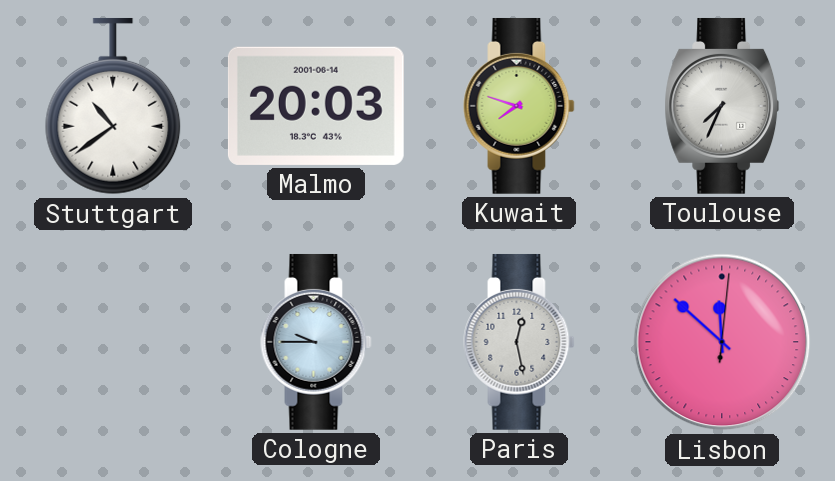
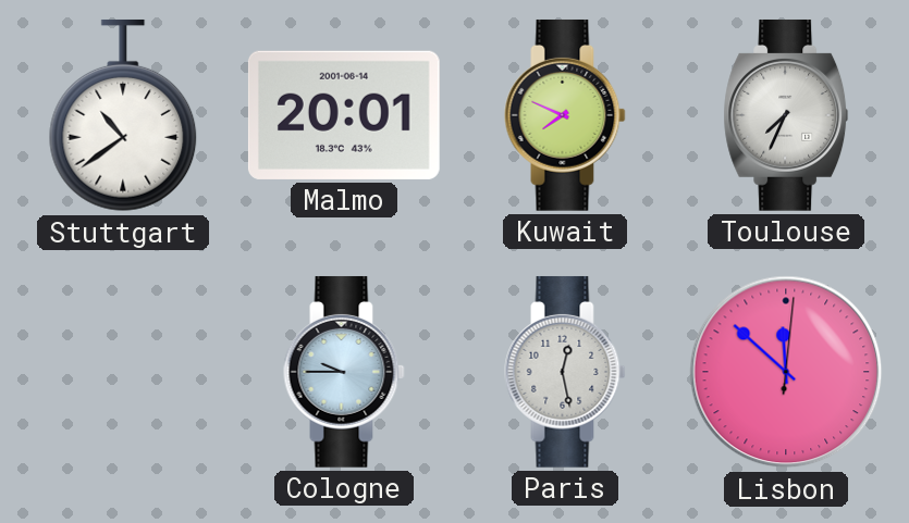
Malmo: 20:03 -> 20:01 (344, 115)
Kuwait: 7:48 -> 7:49 (565, 115)
